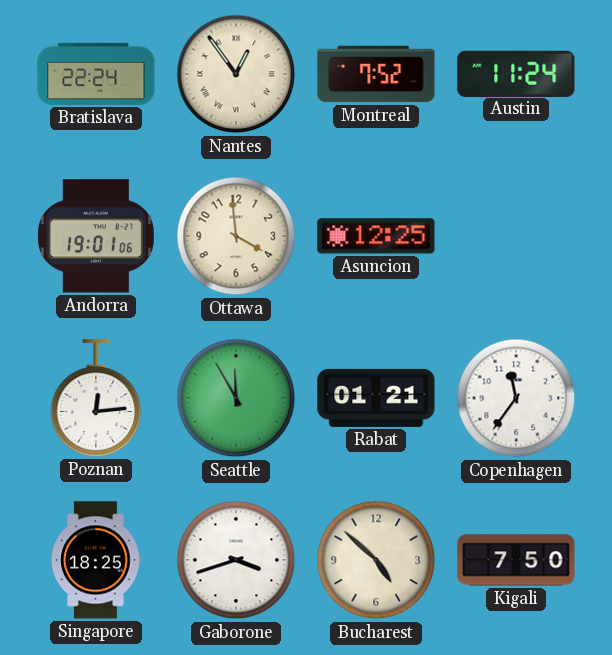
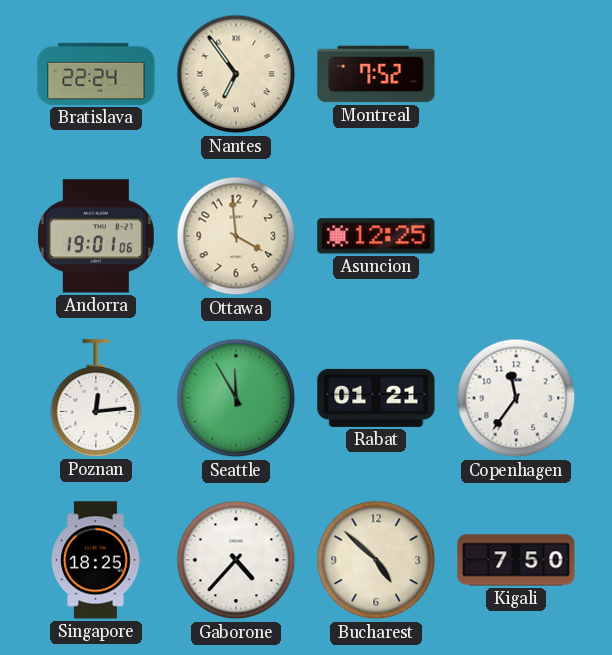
Nantes: 12:54 -> 6:54 (236, 74)
Austin: 11:24 -> none (516, 73)
Gaborone: 3:42 -> 4:37 (236, 560)
